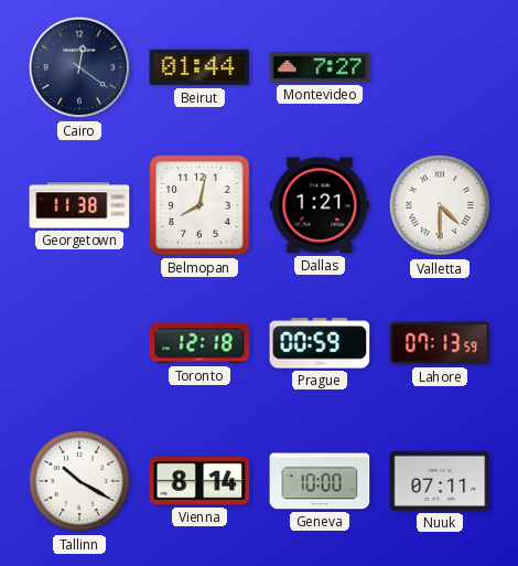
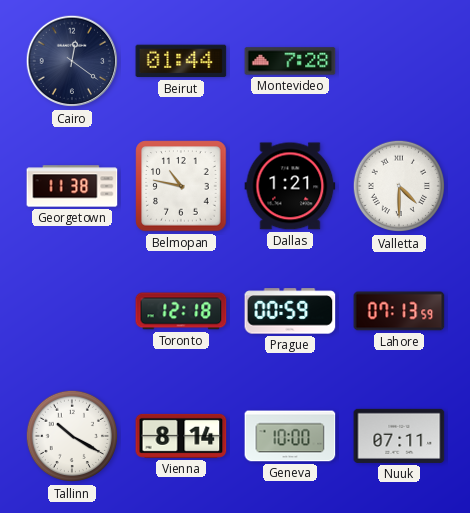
Montevideo: 7:27 -> 7:28 (290, 61)
Belmopan: 8:02 -> 10:47 (181, 186)
